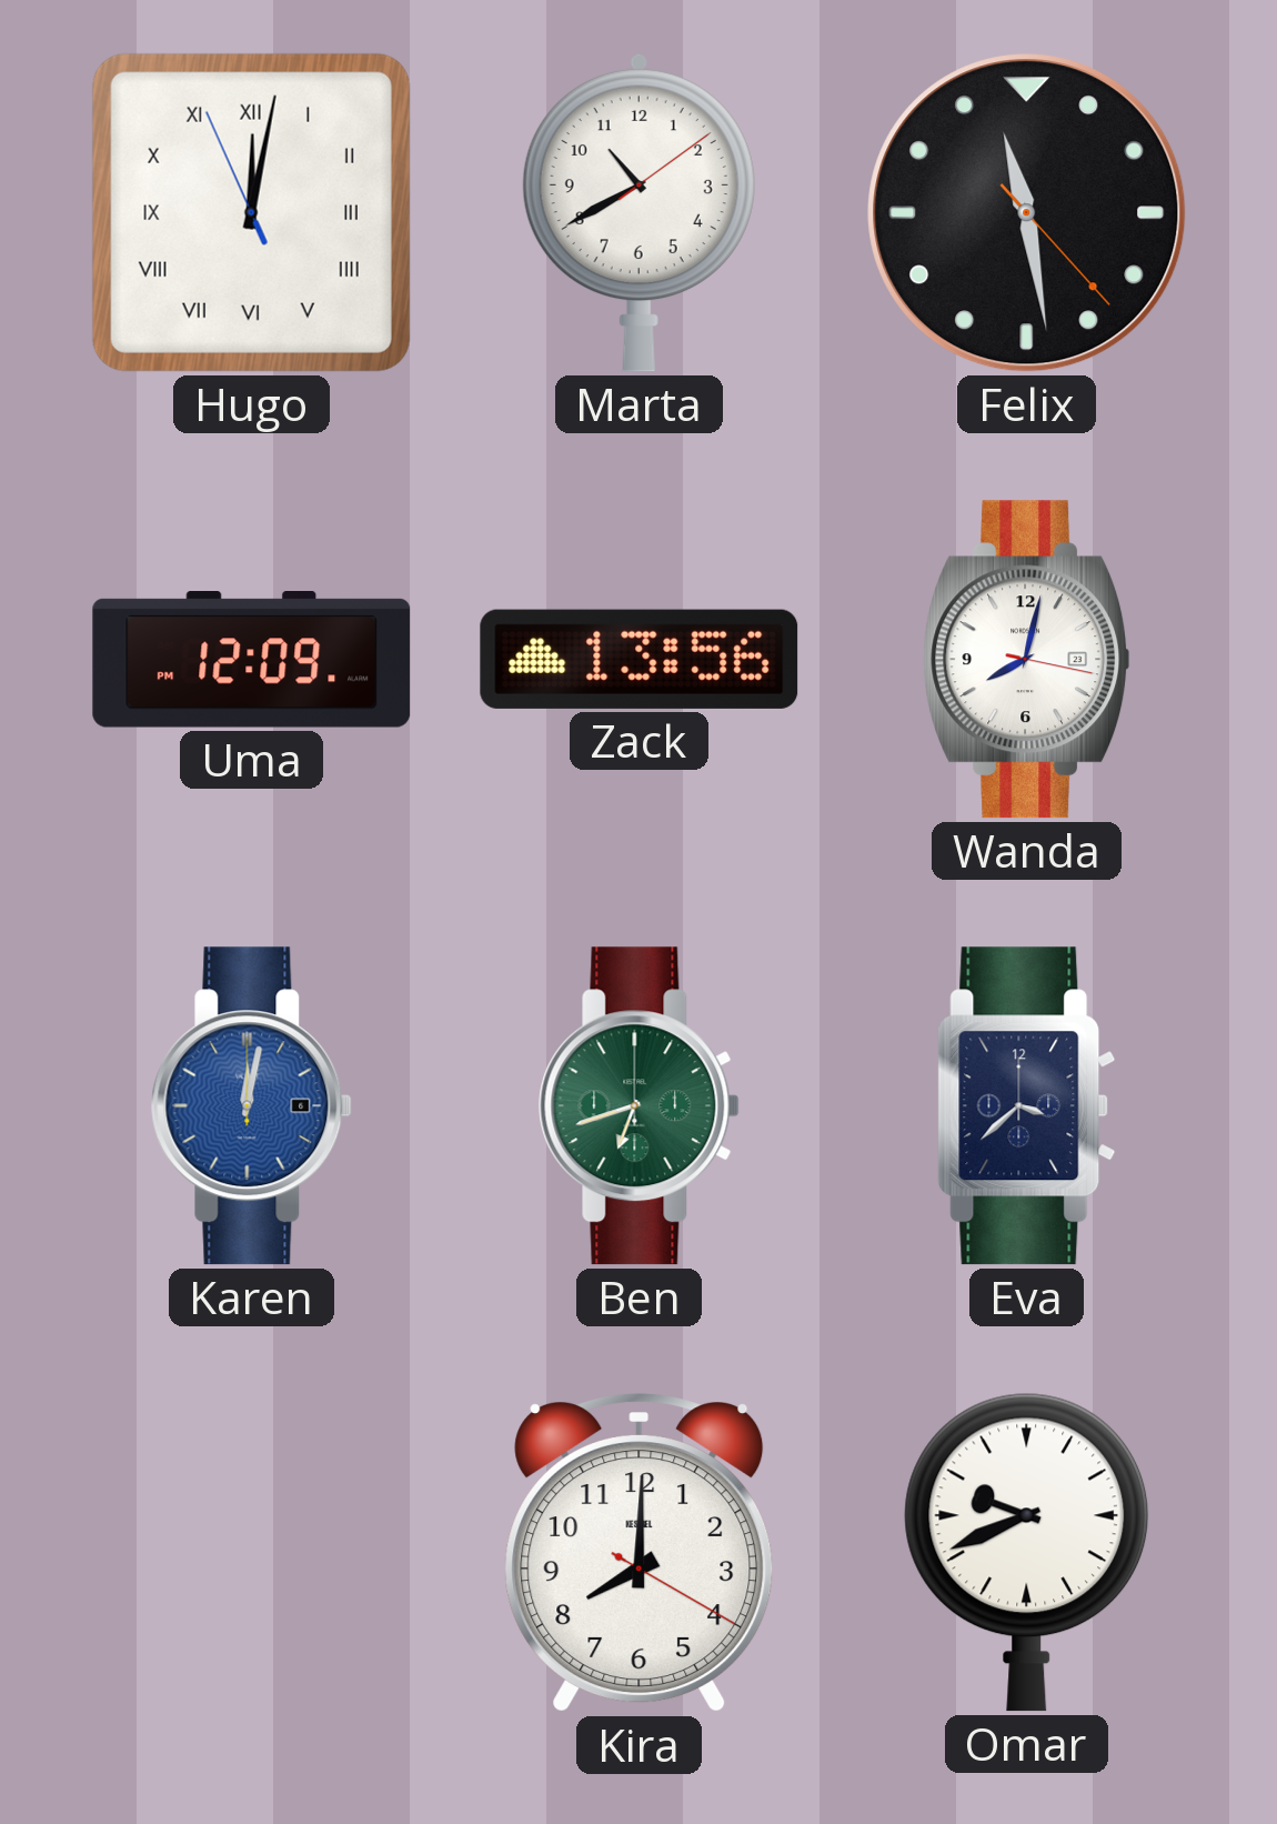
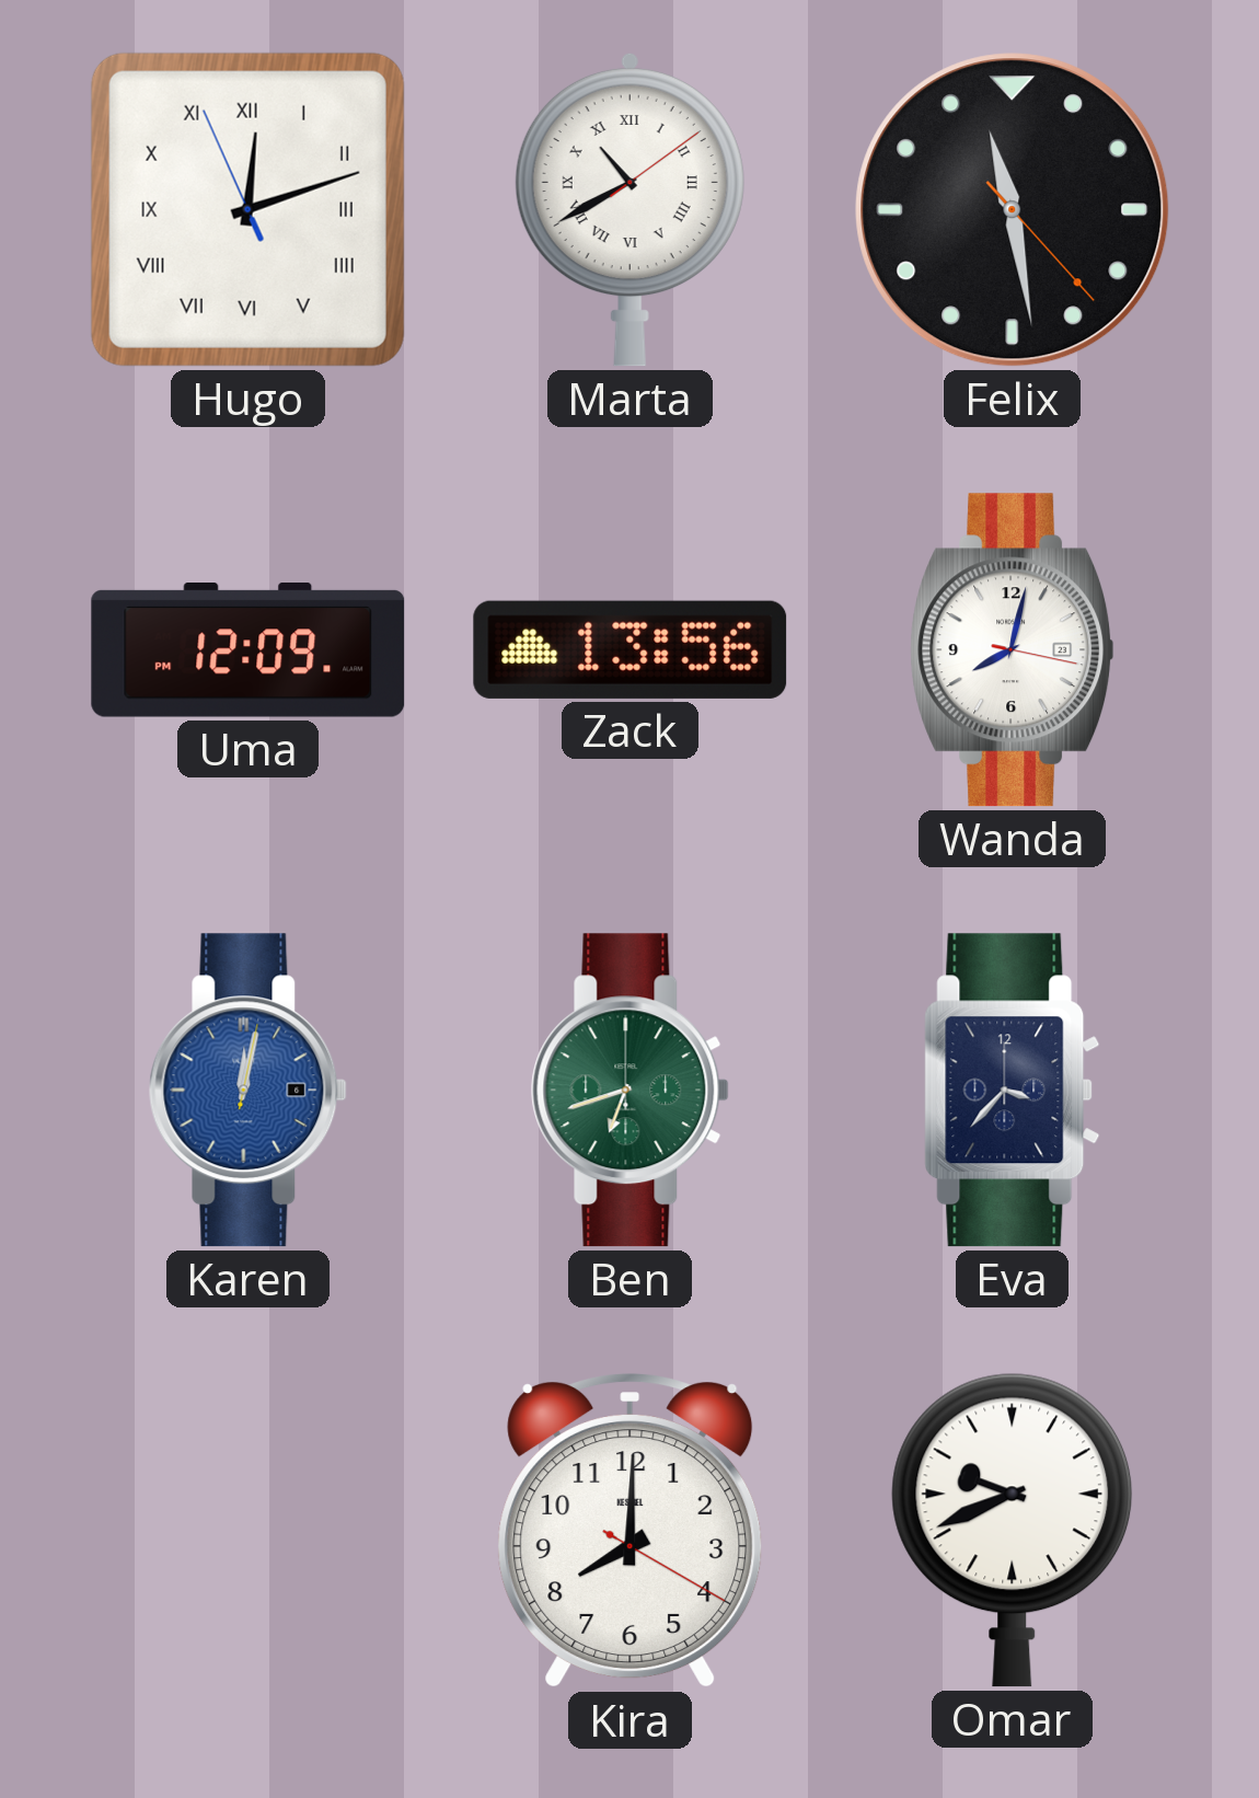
Hugo: 12:01 -> 12:11 (247, 209)
Marta numerals: Arabic -> Roman (629, 209)
Karen: 12:02:00 -> 12:02:02 (247, 1091)
Eva: 3:38 -> 3:37 (1013, 1091)
